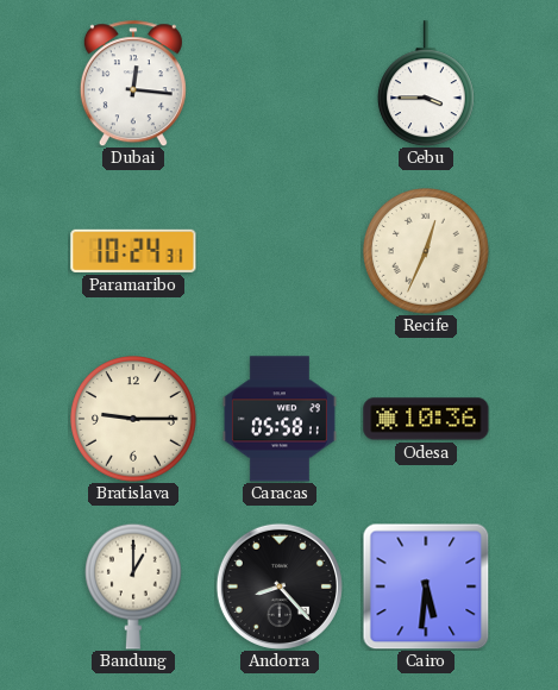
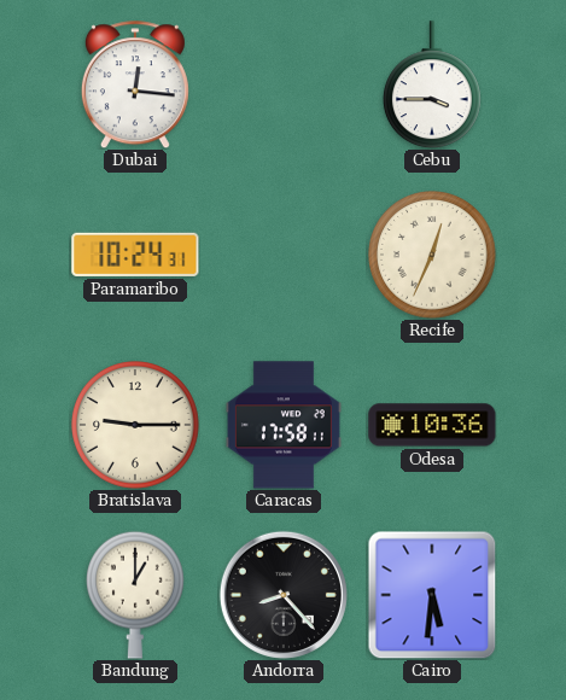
Caracas: 05:58 -> 17:58 (284, 425)
